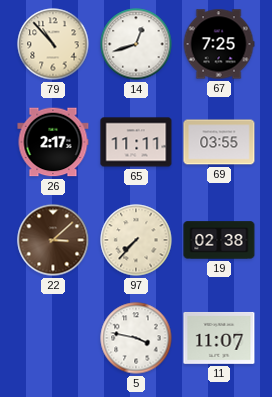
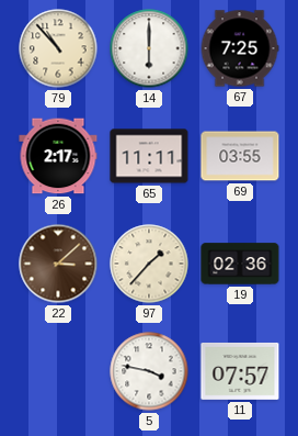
14: 12:42 -> 6:00 (149, 48)
97: 7:37 -> 1:37 (149, 264)
19: 02:38 -> 02:36 (240, 264)
11: 11:07 -> 07:57 (240, 371)
